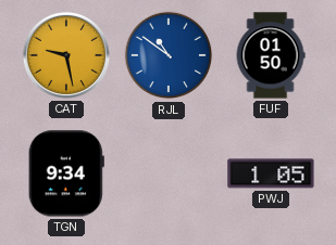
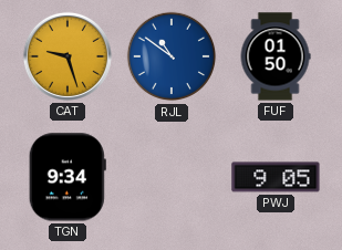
CAT: 9:28 -> 9:27 (68, 56)
PWJ: 1:05 -> 9:05 (276, 177)
